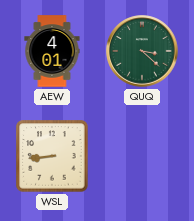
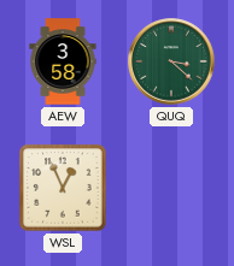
AEW: 4:01 -> 3:58 (63, 61)
WSL: 8:44 -> 12:56 (63, 188)
